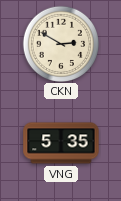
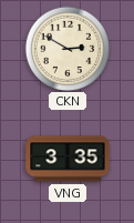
VNG: 5:35 -> 3:35 (68, 159)
